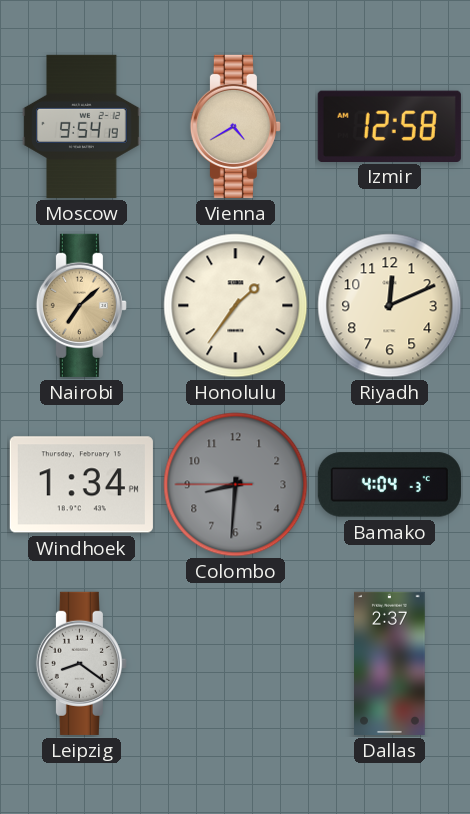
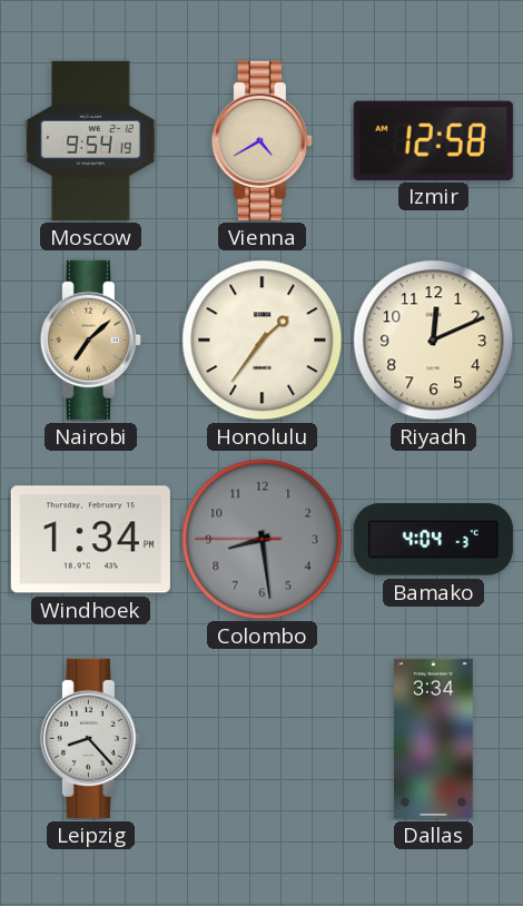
Colombo: 8:30 -> 8:28 (263, 540)
Leipzig: 8:21 -> 8:23 (90, 738)
Dallas: 2:37 -> 3:34 (434, 738)
